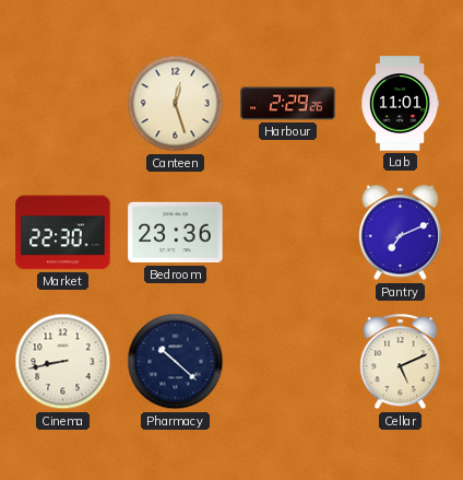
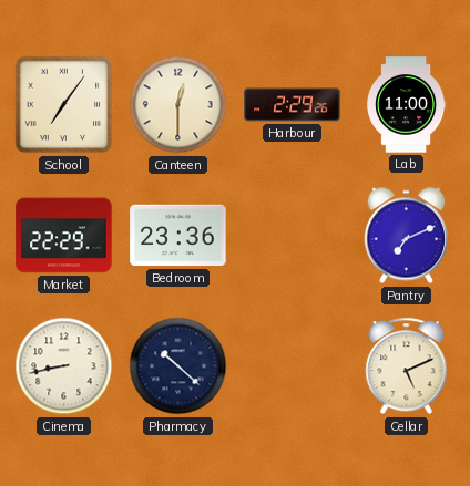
School: none -> 7:06 (64, 105)
Canteen: 12:27 -> 12:30 (178, 105)
Lab: 11:01 -> 11:00 (407, 105)
Market: 22:30 -> 22:29 (64, 236)
